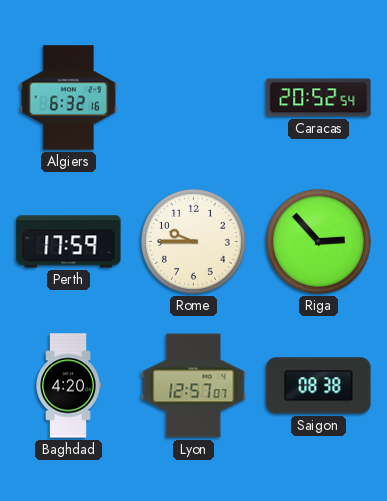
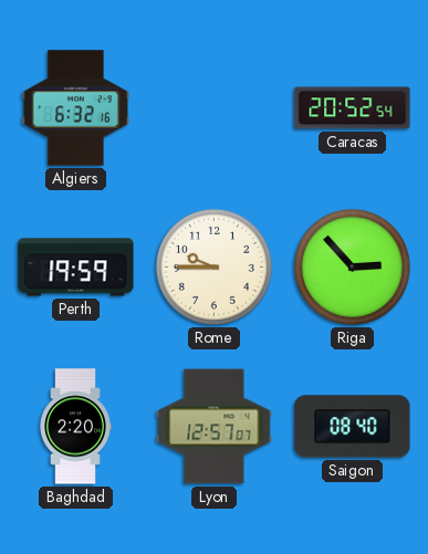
Perth: 17:59 -> 19:59 (76, 268)
Baghdad: 4:20 -> 2:20 (75, 427)
Saigon: 08:38 -> 08:40 (353, 427)
